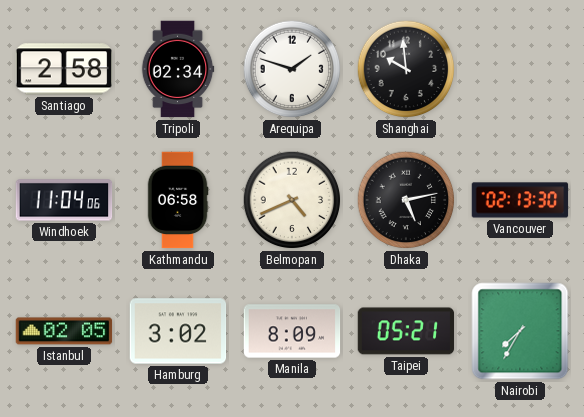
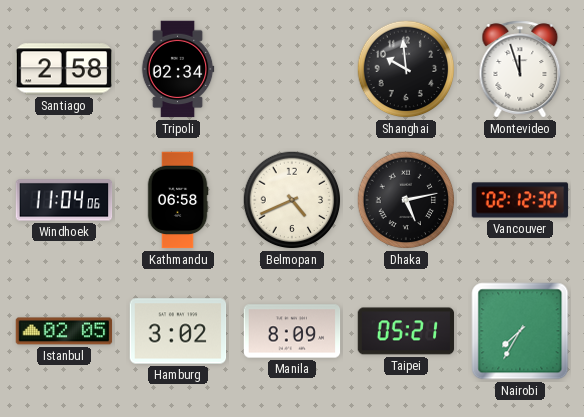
Arequipa: 1:48 -> none (292, 69)
Montevideo: none -> 11:57 (520, 69)
Vancouver: 02:13 -> 02:12 (520, 200)
